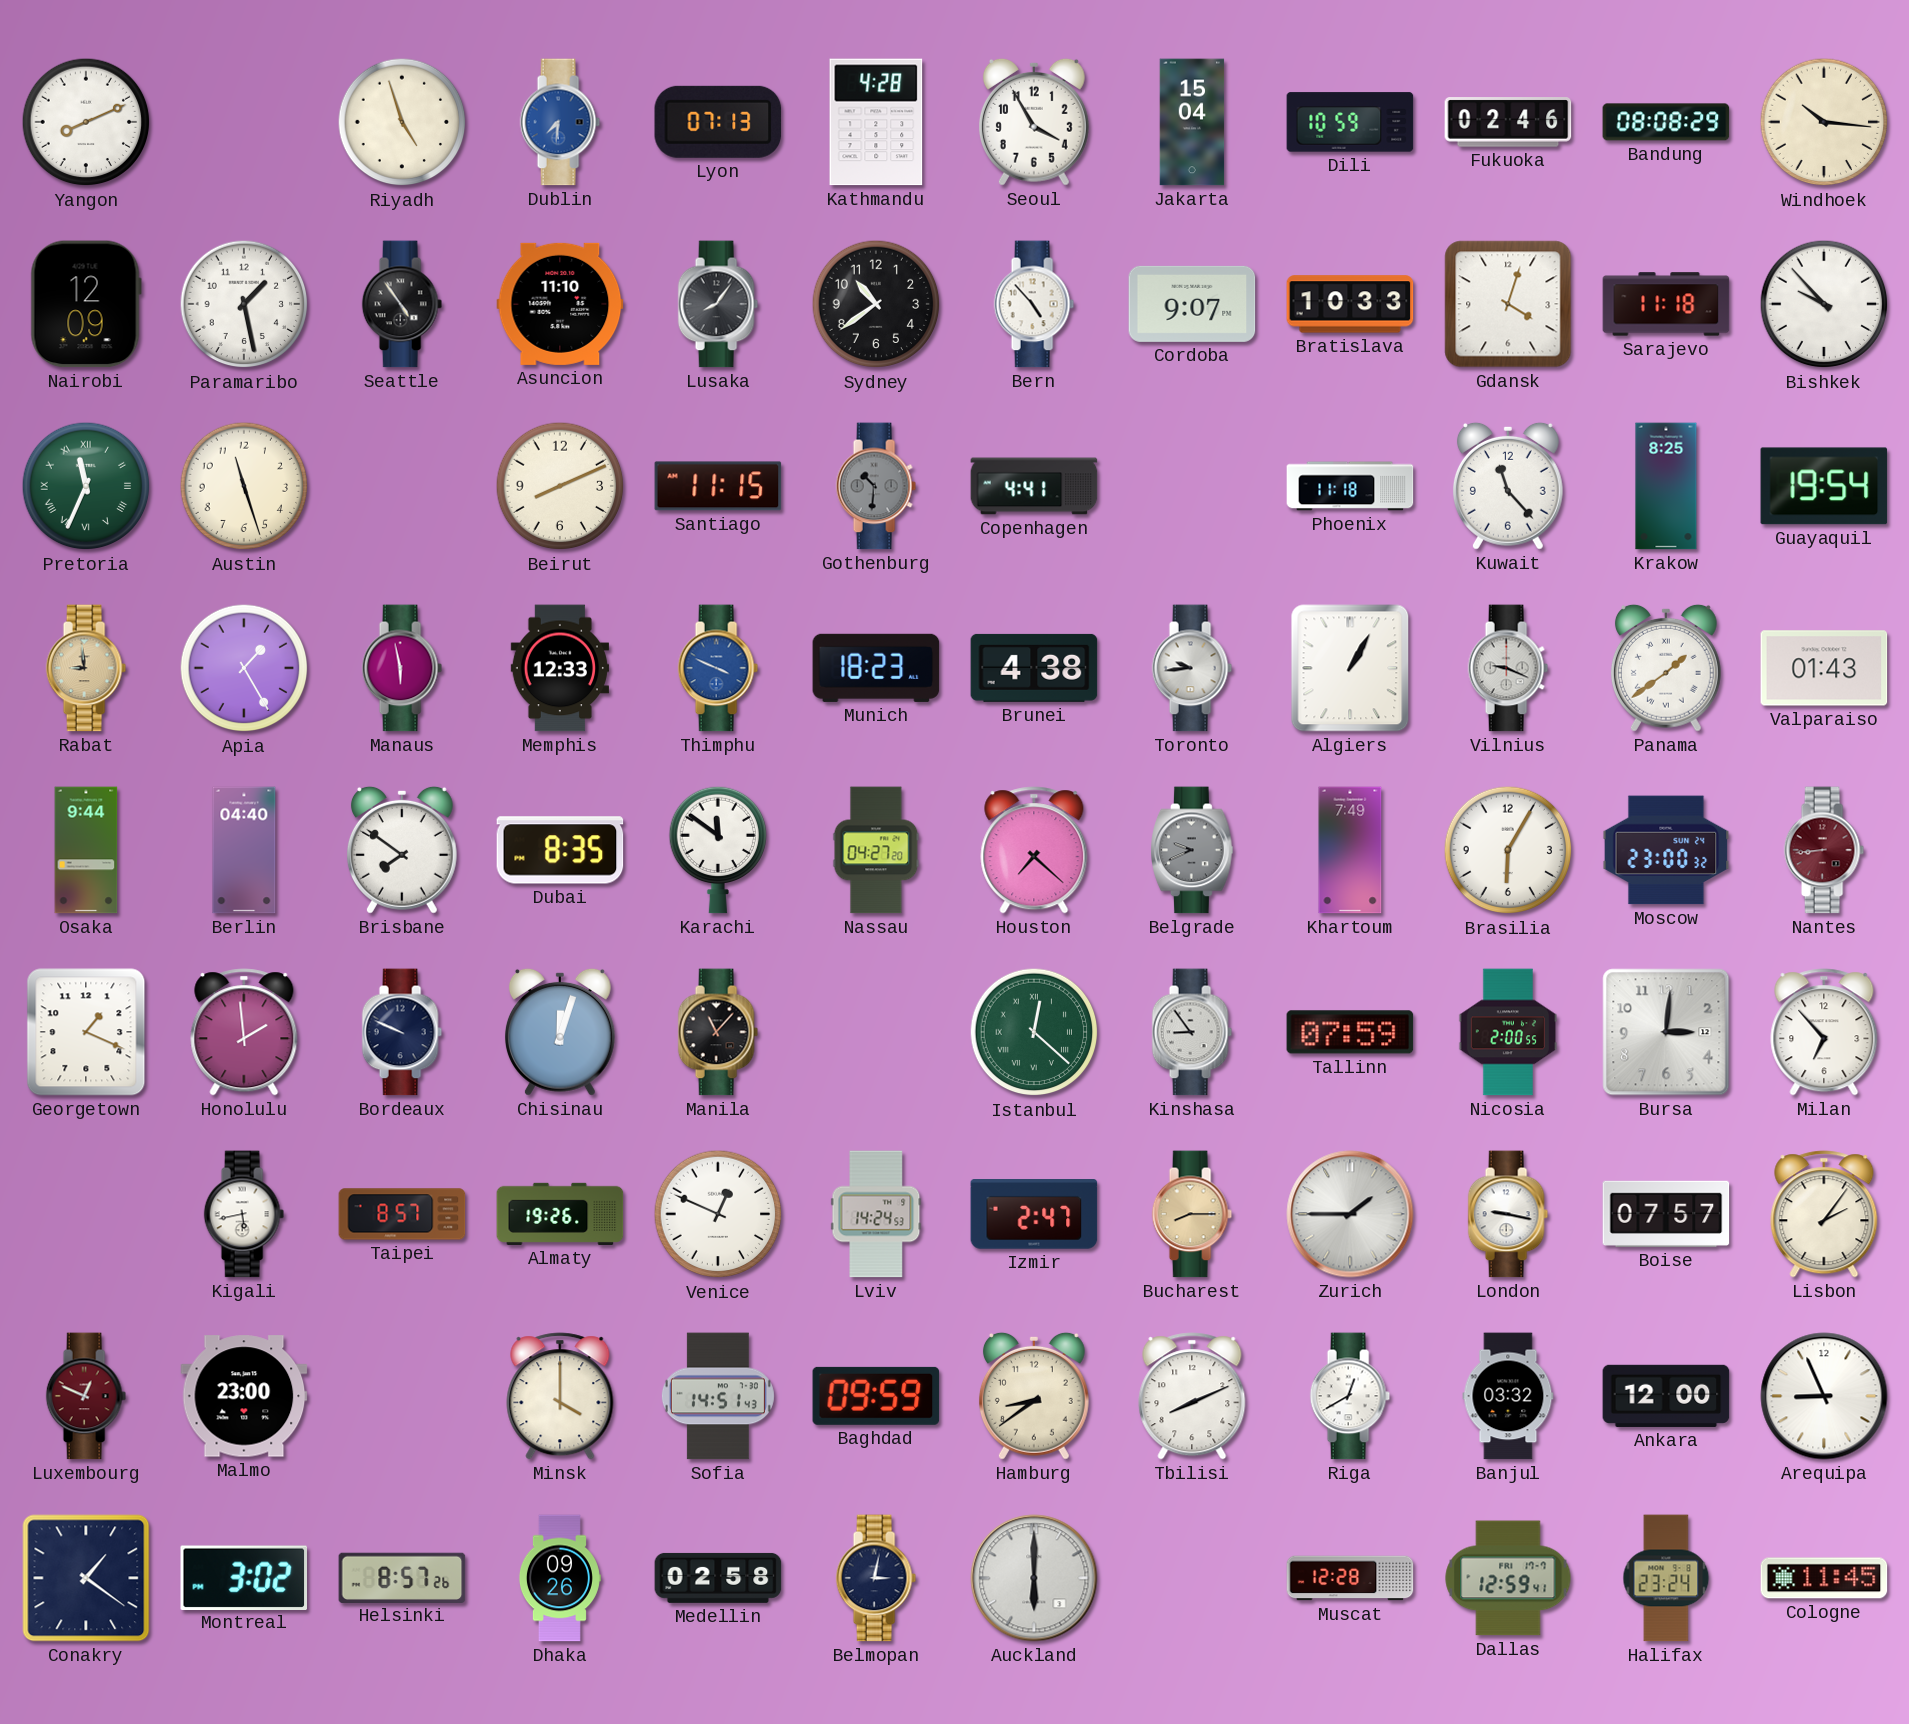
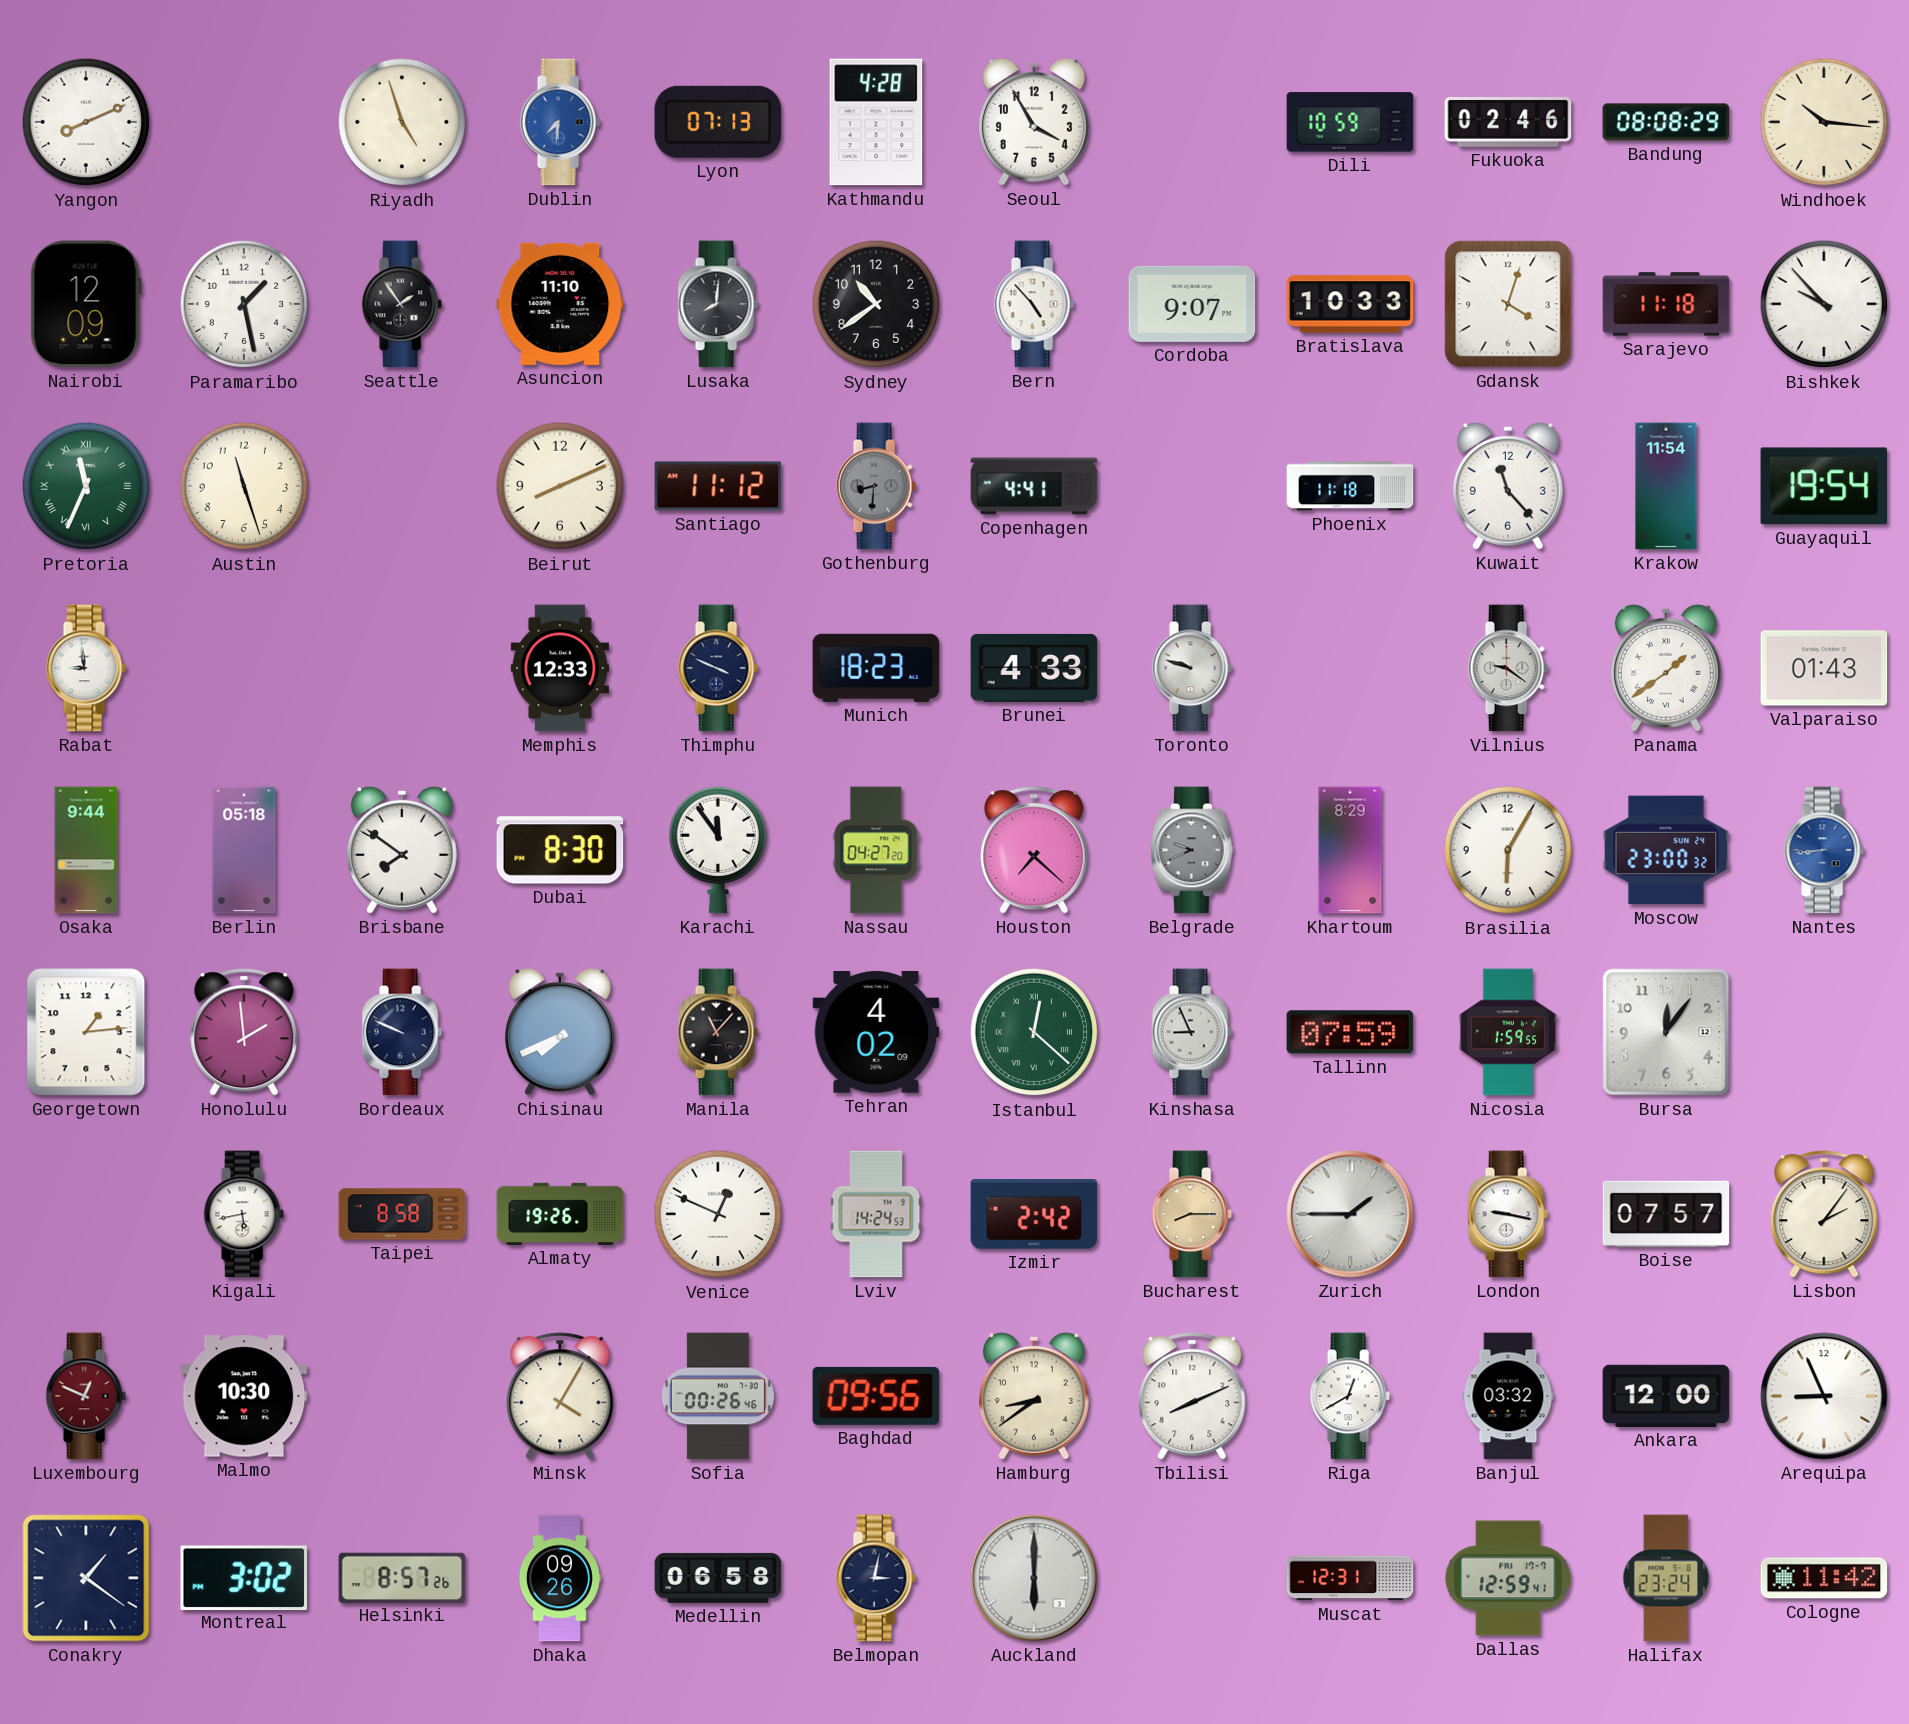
Jakarta: 15:04 -> none (1192, 122)
Seattle: 4:54 -> 1:54 (402, 304)
Lusaka: 8:06 -> 8:01 (718, 304)
Santiago: 11:15 -> 11:12 (718, 486)
Gothenburg: 10:31 -> 8:31 (876, 486)
Krakow: 8:25 -> 11:54 (1666, 486)
Rabat dial: champagne -> white (86, 668)
Apia: 1:25 -> none (244, 668)
Manaus: 5:58 -> none (402, 668)
Thimphu dial: blue -> navy (718, 668)
Brunei: 4:38 -> 4:33 (1034, 668)
Toronto: 9:44 -> 9:48 (1192, 668)
Algiers: 1:05 -> none (1350, 668)
Vilnius: 9:19 -> 9:21 (1508, 668)
Berlin: 04:40 -> 05:18 (244, 850)
Dubai: 8:35 -> 8:30 (560, 850)
Karachi: 11:51 -> 11:54 (717, 850)
Khartoum: 7:49 -> 8:29 (1350, 850)
Nantes dial: burgundy -> blue (1824, 850)
Georgetown: 1:19 -> 1:14 (86, 1032)
Chisinau: 12:03 -> 7:41 (560, 1032)
Tehran: none -> 4:02 (876, 1033)
Kinshasa: 8:54 -> 8:56 (1192, 1032)
Nicosia: 2:00 -> 1:59 (1507, 1032)
Bursa: 3:01 -> 12:06 (1666, 1032)
Milan: 6:53 -> none (1824, 1032)
Taipei: 8:57 -> 8:58 (402, 1214)
Izmir: 2:47 -> 2:42 (1034, 1215)
Malmo: 23:00 -> 10:30 (244, 1396)
Minsk: 4:00 -> 4:05 (560, 1396)
Sofia: 14:51 -> 00:26 (718, 1396)
Baghdad: 09:59 -> 09:56 (876, 1396)
Medellin: 02:58 -> 06:58 (718, 1578)
Muscat: 12:28 -> 12:31 (1350, 1578)
Cologne: 11:45 -> 11:42 (1824, 1578)
